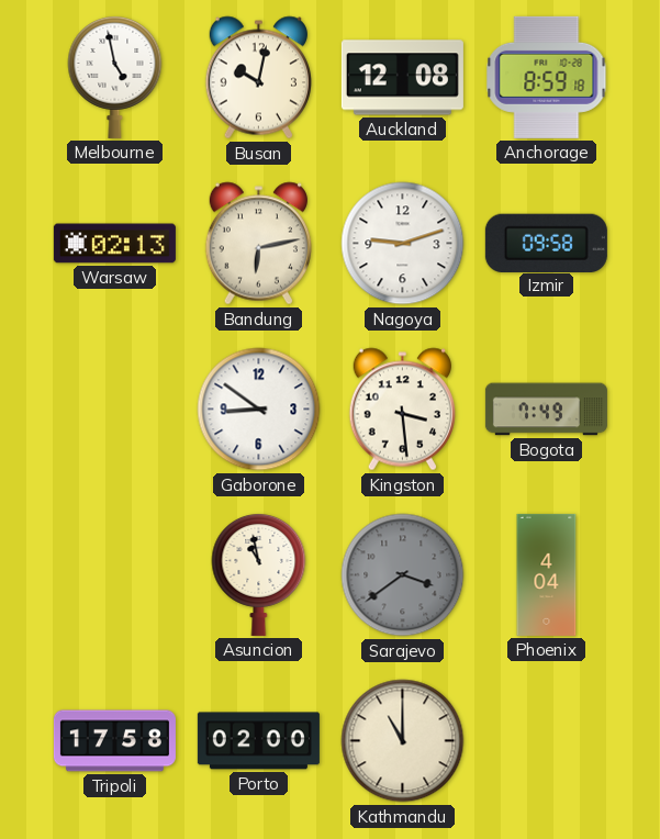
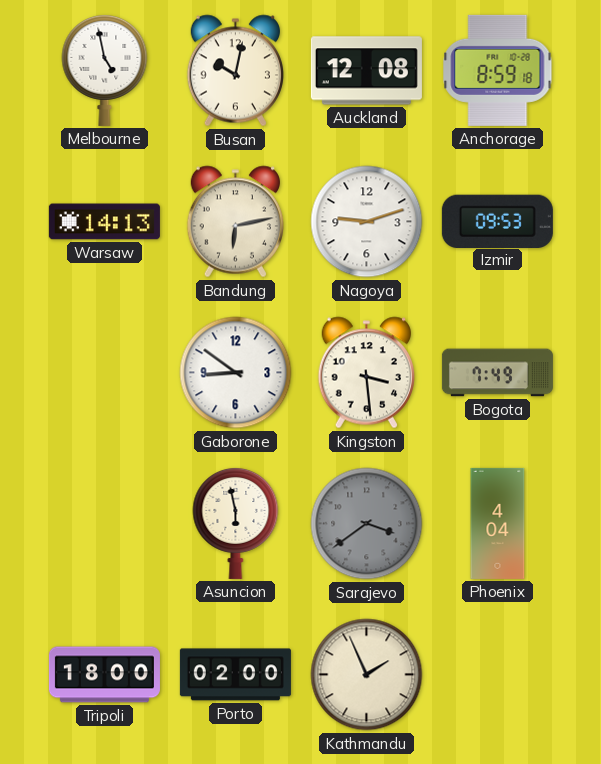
Warsaw: 02:13 -> 14:13 (104, 222)
Izmir: 09:58 -> 09:53 (497, 221)
Asuncion: 10:58 -> 5:58 (236, 523)
Tripoli: 17:58 -> 18:00 (104, 675)
Kathmandu: 11:00 -> 1:56 (367, 675)
